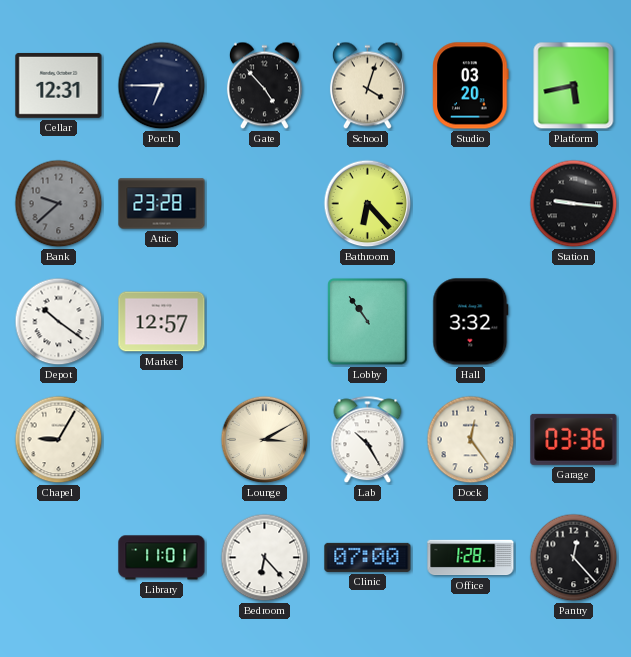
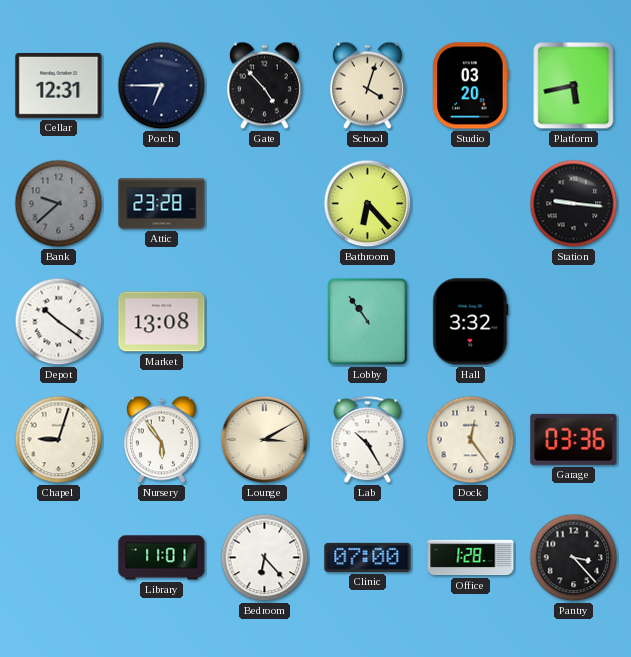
Market: 12:57 -> 13:08 (162, 322)
Chapel: 9:05 -> 9:03 (59, 440)
Nursery: none -> 5:54 (161, 440)
Pantry: 12:23 -> 3:23 (574, 558)
